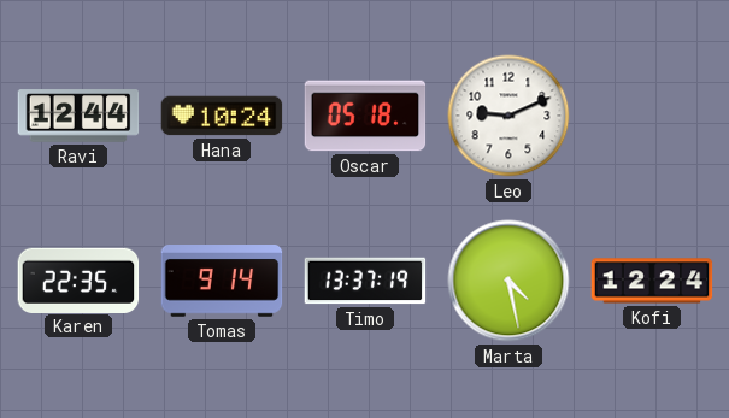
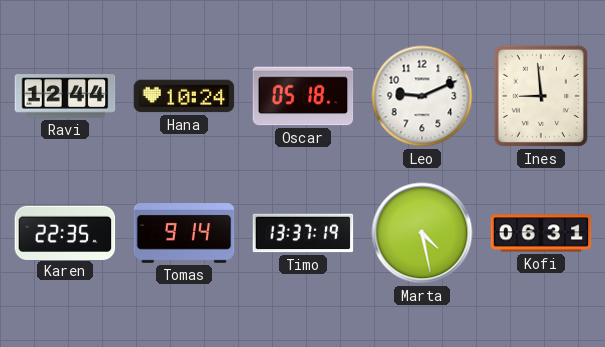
Ines: none -> 8:59 (541, 96)
Kofi: 12:24 -> 06:31 (541, 233)
